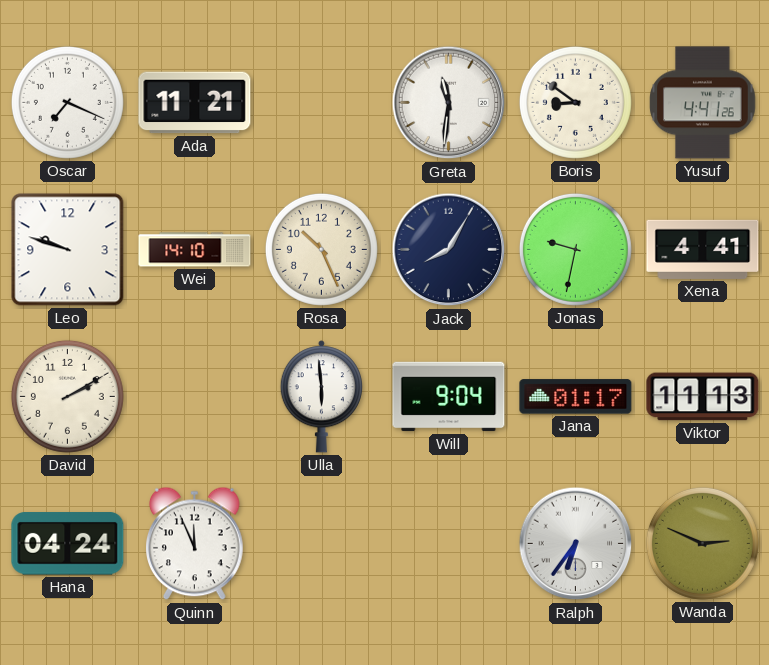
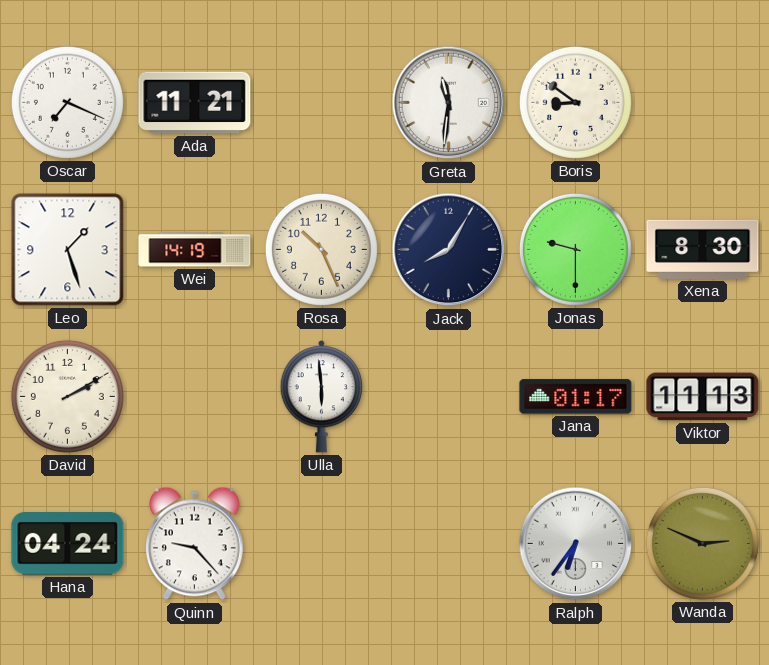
Yusuf: 4:41 -> none (703, 103)
Leo: 9:48 -> 1:27 (68, 250)
Wei: 14:10 -> 14:19 (195, 250)
Jonas: 9:32 -> 9:30 (575, 249)
Xena: 4:41 -> 8:30 (703, 249)
Will: 9:04 -> none (449, 397)
Quinn: 11:56 -> 9:23 (195, 544)
